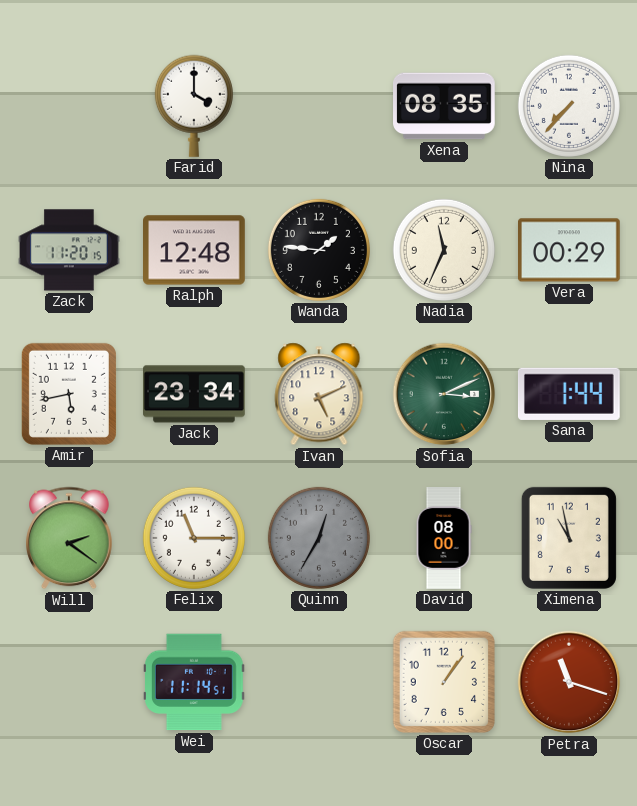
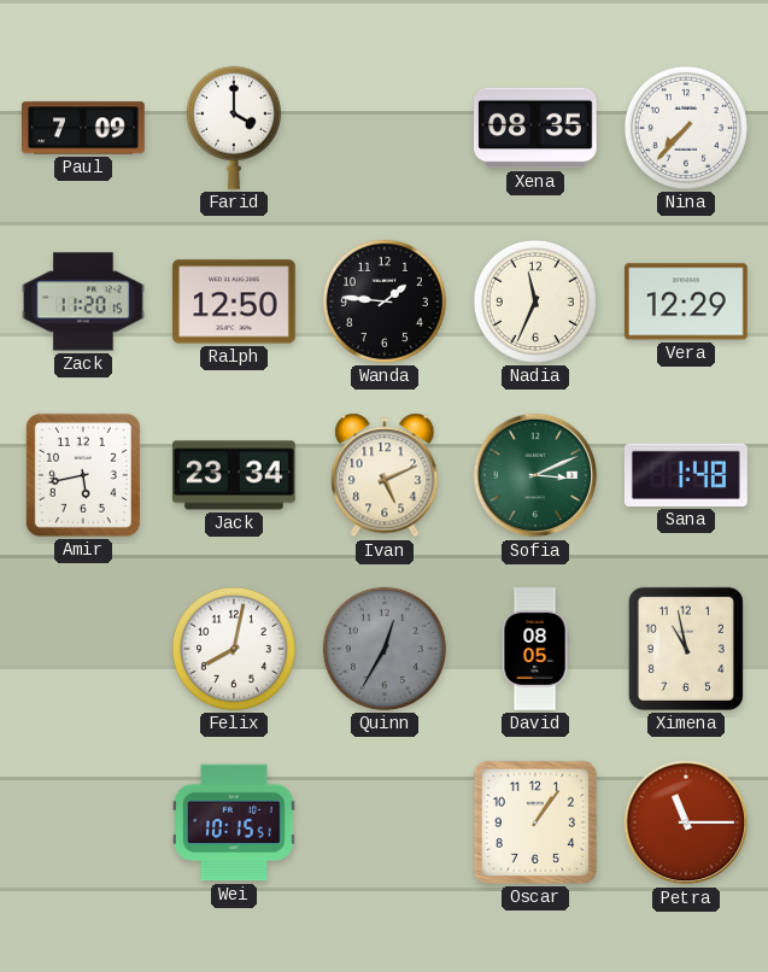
Paul: none -> 7:09 (84, 128)
Ralph: 12:48 -> 12:50 (235, 301)
Vera: 00:29 -> 12:29 (687, 301)
Sana: 1:44 -> 1:48 (686, 475)
Will: 2:21 -> none (70, 538)
Felix: 11:15 -> 8:02 (234, 649)
David: 08:00 -> 08:05 (535, 649)
Wei: 11:14 -> 10:15 (235, 822)
Petra: 11:18 -> 11:15 (686, 822)
